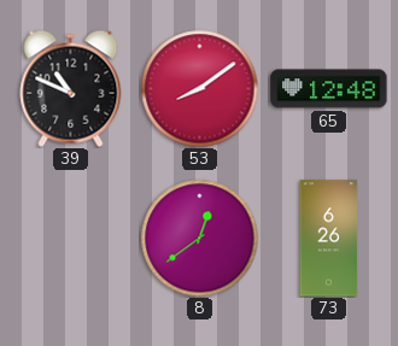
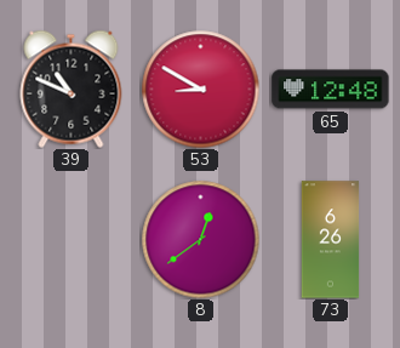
53: 8:09 -> 8:50 (200, 89)
